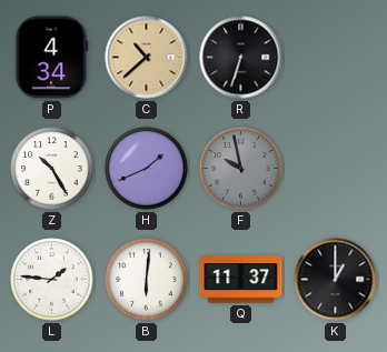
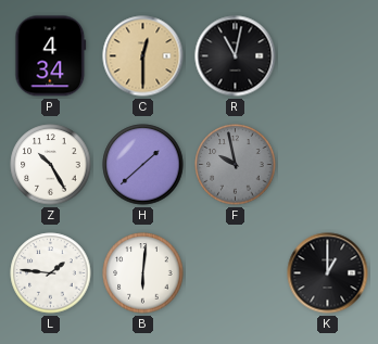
C: 10:38 -> 12:30 (143, 56)
R: 6:33 -> 11:02 (236, 56)
H: 1:41 -> 1:38 (143, 165)
Q: 11:37 -> none (241, 280)
